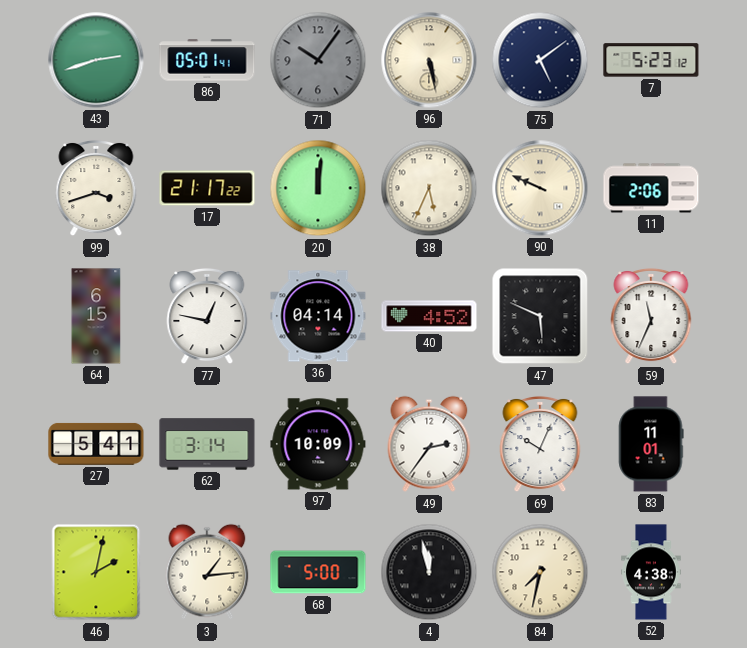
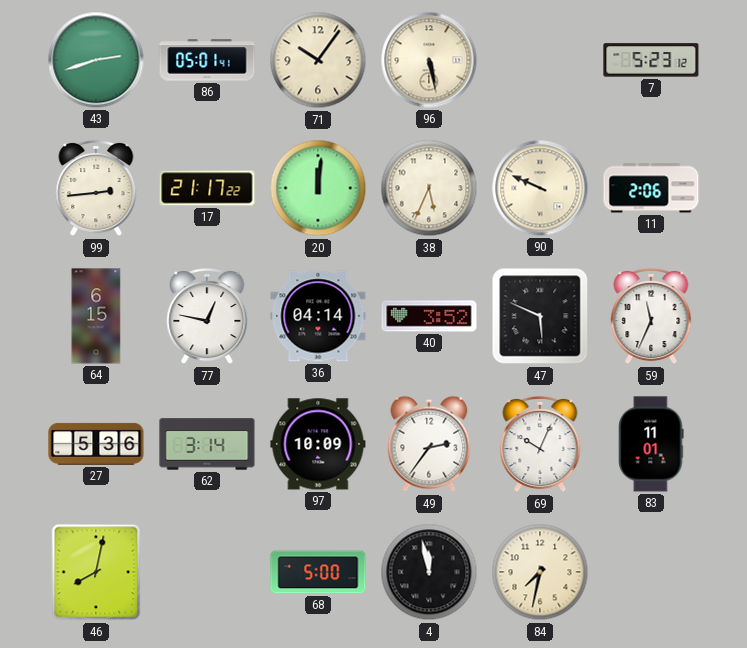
71 dial: grey -> cream (318, 60)
75: 5:09 -> none (540, 60)
99: 3:42 -> 2:44 (96, 188)
40: 4:52 -> 3:52 (429, 316)
27: 5:41 -> 5:36 (96, 444)
46: 2:02 -> 8:02 (96, 572)
3: 1:14 -> none (207, 572)
52: 4:38 -> none (651, 572)
